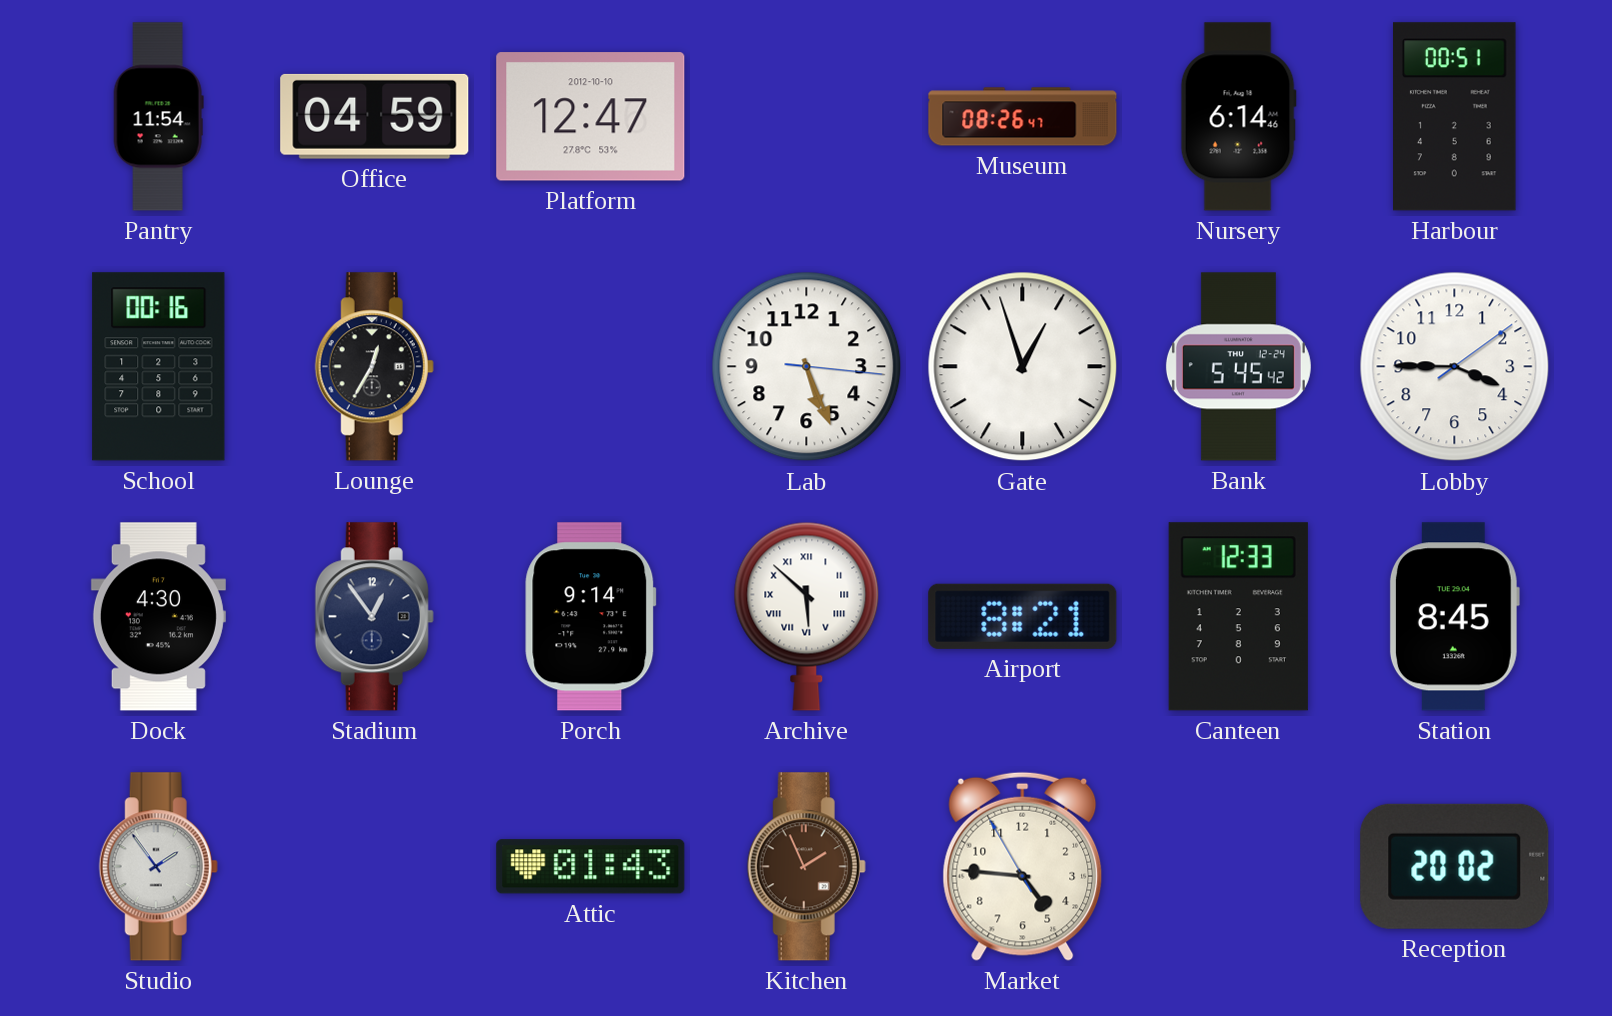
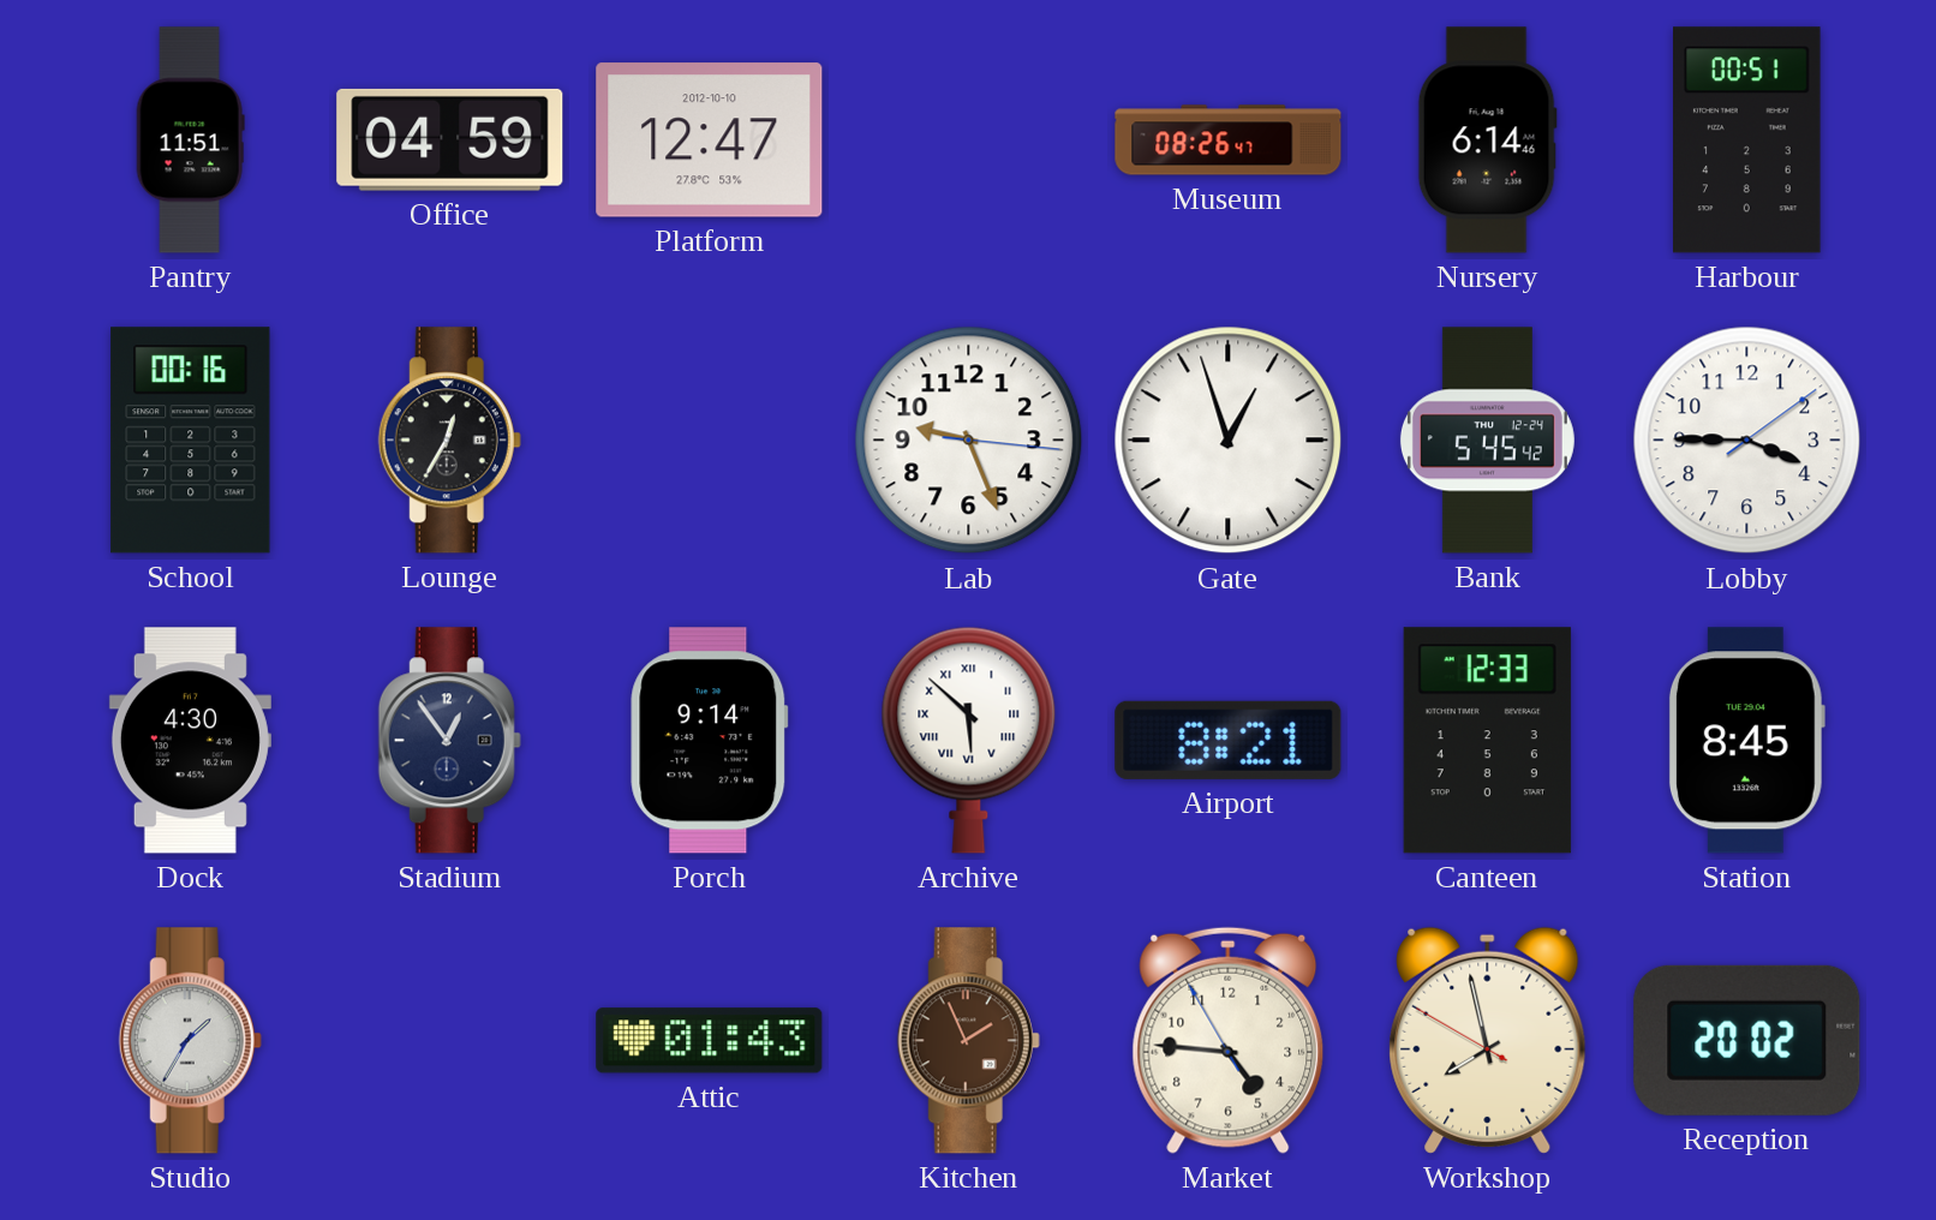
Pantry: 11:54 -> 11:51 (190, 140)
Lab: 5:26 -> 9:26 (969, 441)
Studio: 1:54 -> 1:35 (190, 1041)
Workshop: none -> 7:57 (1488, 1040)
